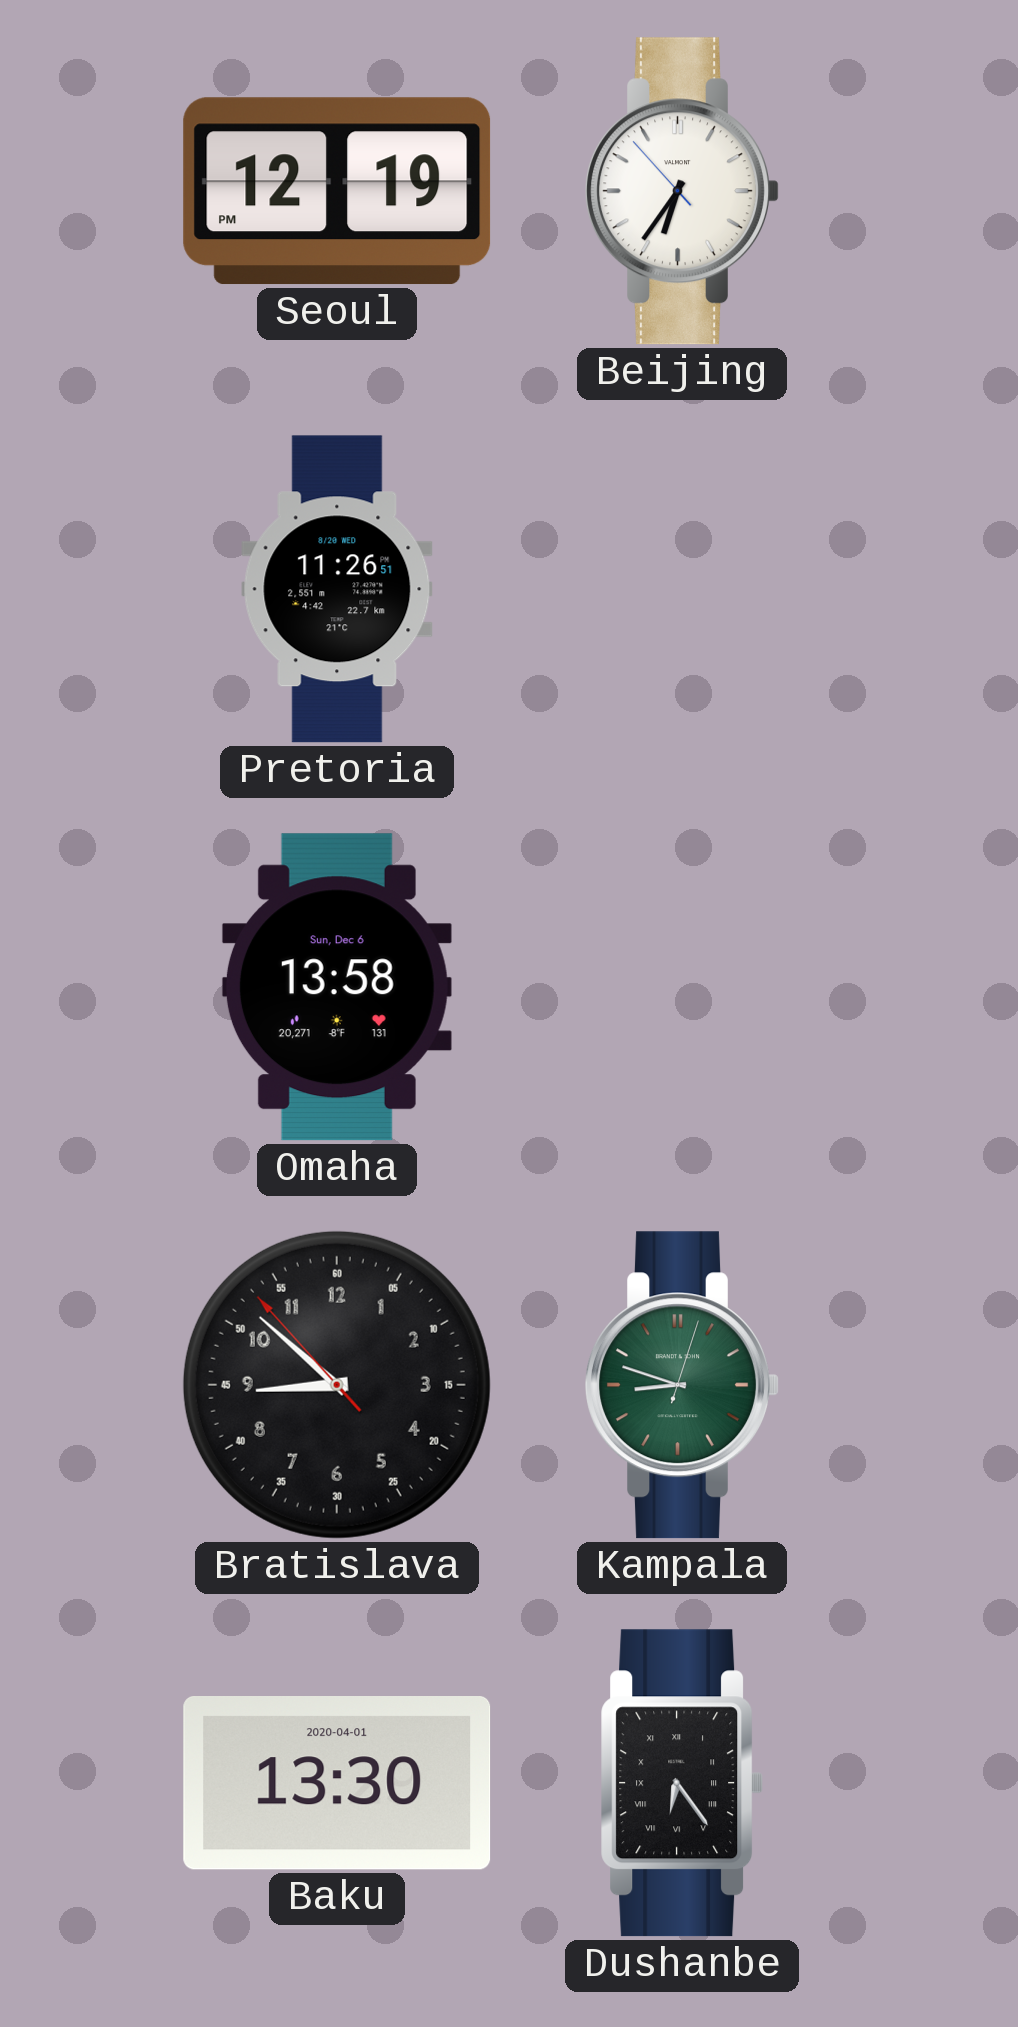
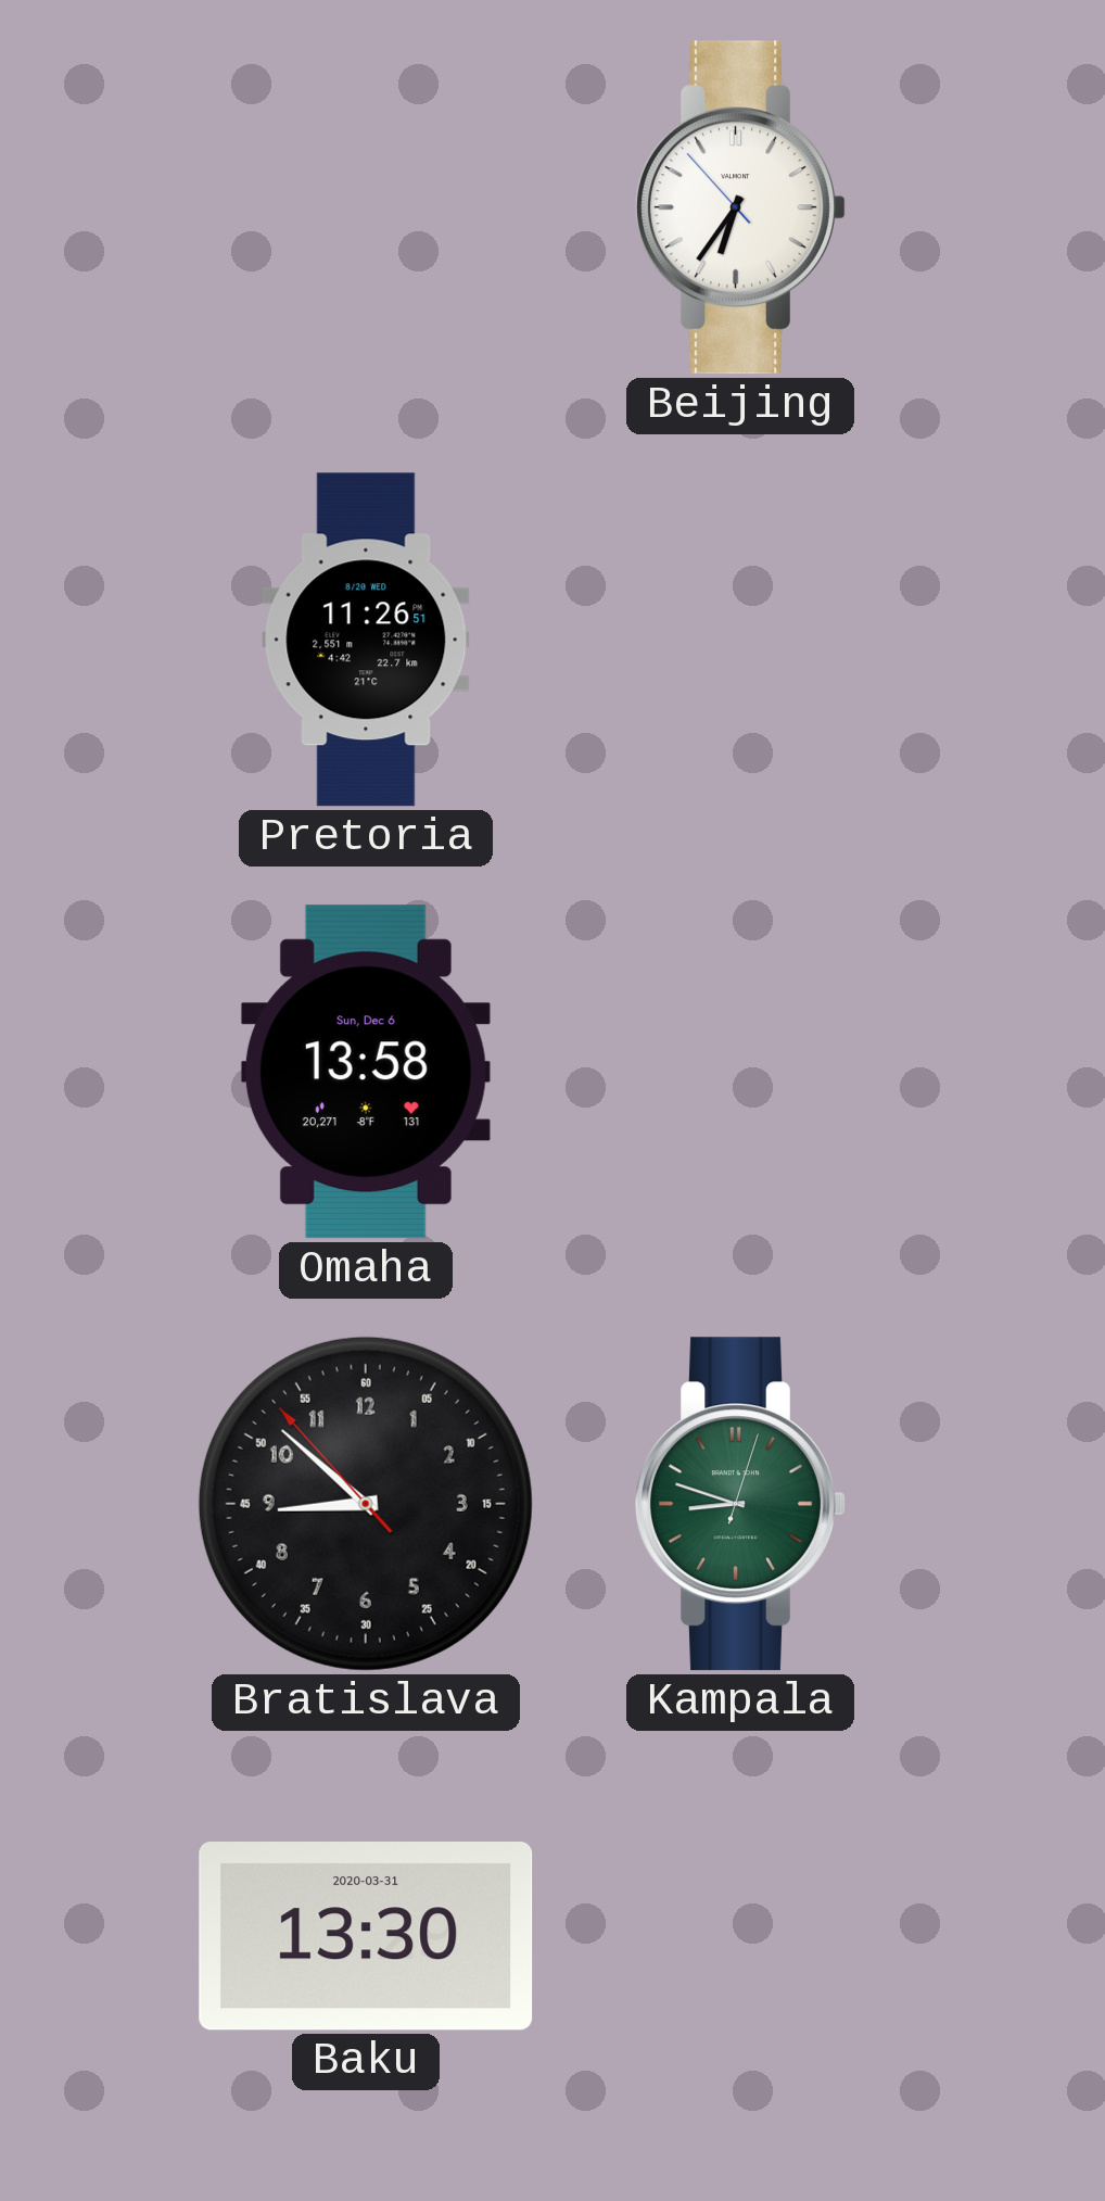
Seoul: 12:19 -> none (337, 191)
Baku date: 2020-04-01 -> 2020-03-31 (366, 1937)
Dushanbe: 6:24 -> none (682, 1783)
